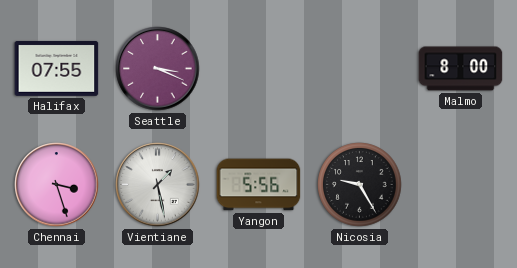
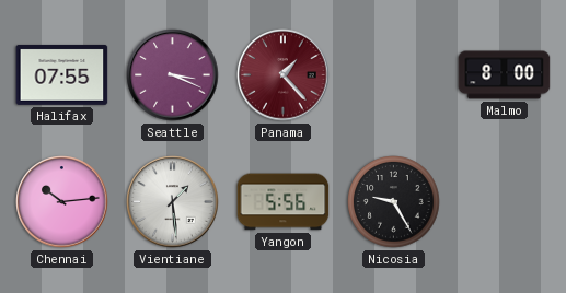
Panama: none -> 1:23 (284, 75)
Chennai: 3:27 -> 10:14 (62, 202)
Vientiane: 1:28 -> 1:29 (173, 202)
